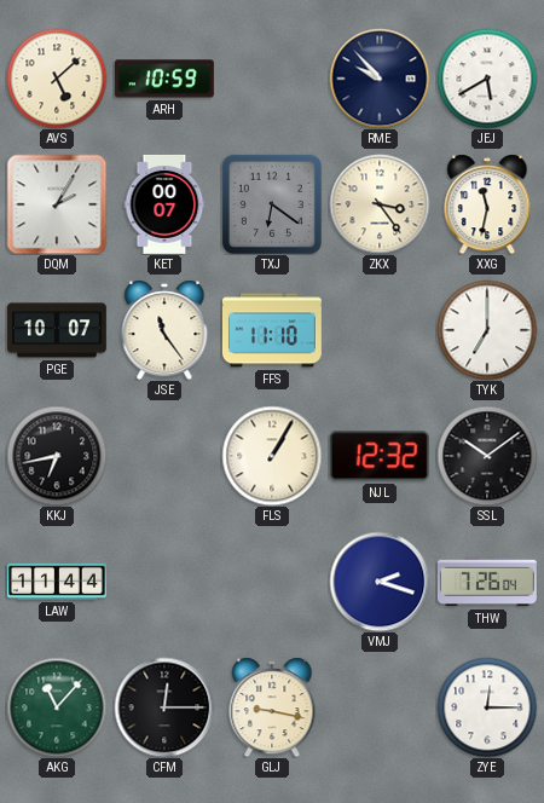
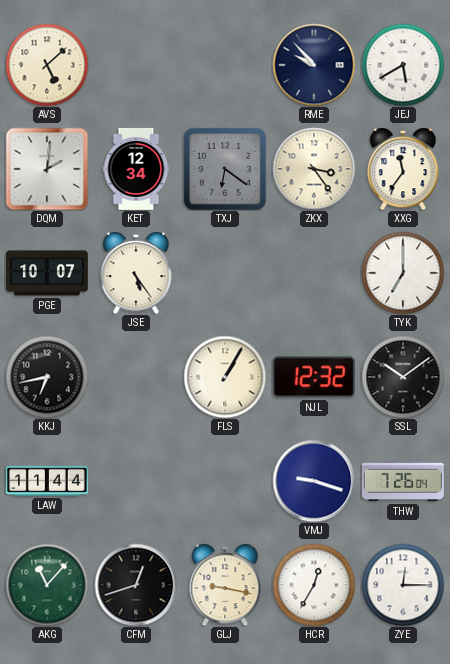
ARH: 10:59 -> none (164, 79)
DQM: 2:05 -> 2:01 (47, 169)
KET: 00:07 -> 12:34 (136, 169)
XXG: 11:32 -> 11:36 (403, 169)
JSE: 11:24 -> 5:24 (136, 273)
FFS: 11:10 -> none (272, 330)
VMJ: 2:18 -> 9:18 (314, 481)
CFM: 12:15 -> 12:42 (136, 585)
HCR: none -> 12:35 (314, 585)
